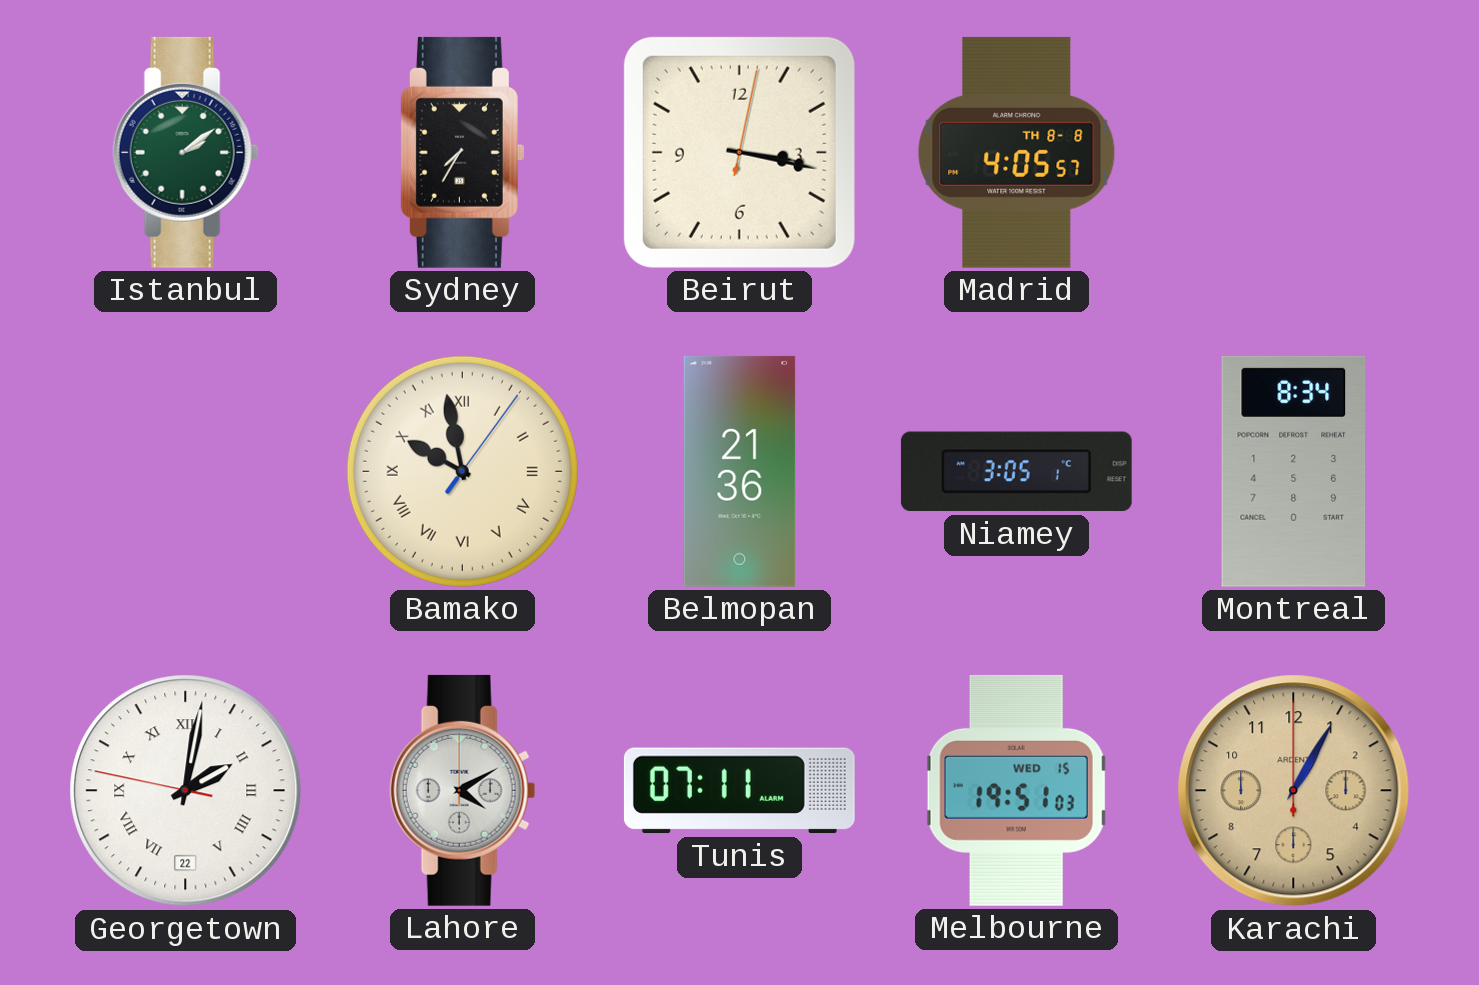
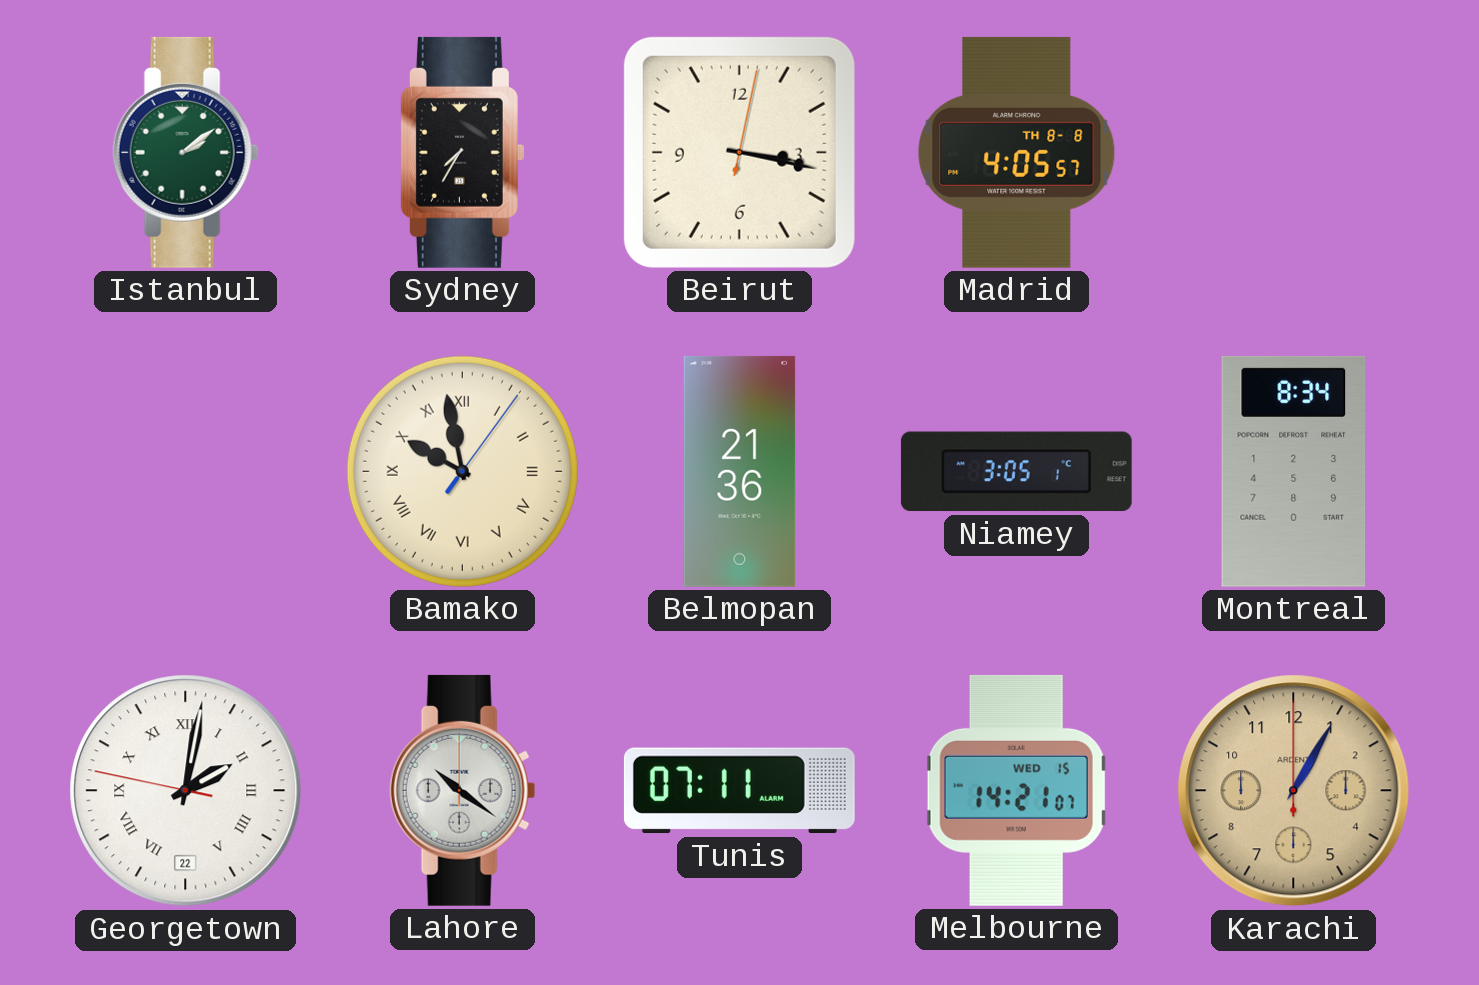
Lahore: 4:10 -> 10:21 (463, 790)
Melbourne: 19:51 -> 14:21 (1016, 790)
